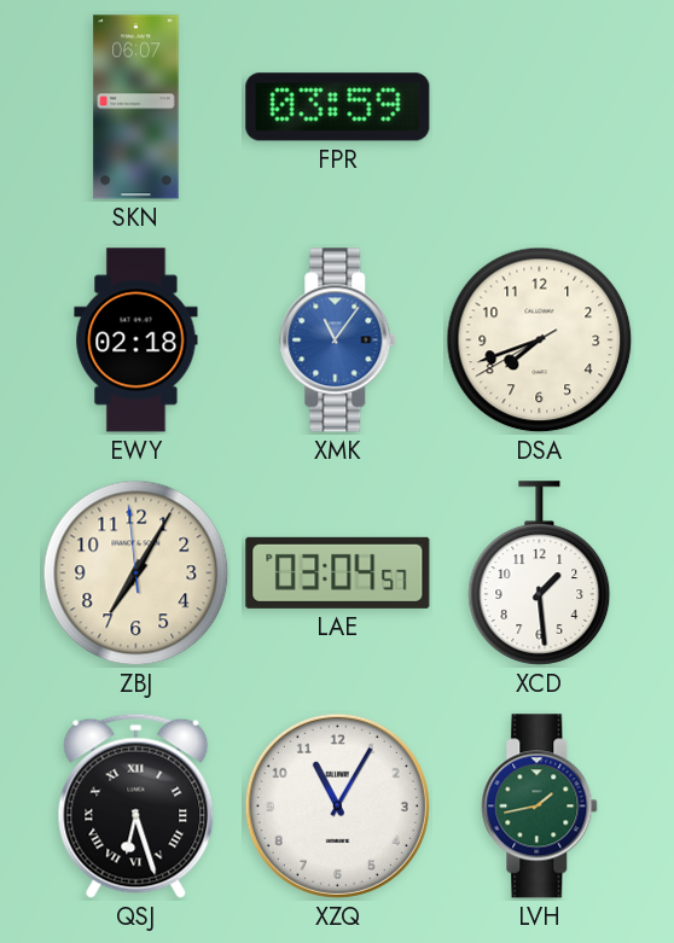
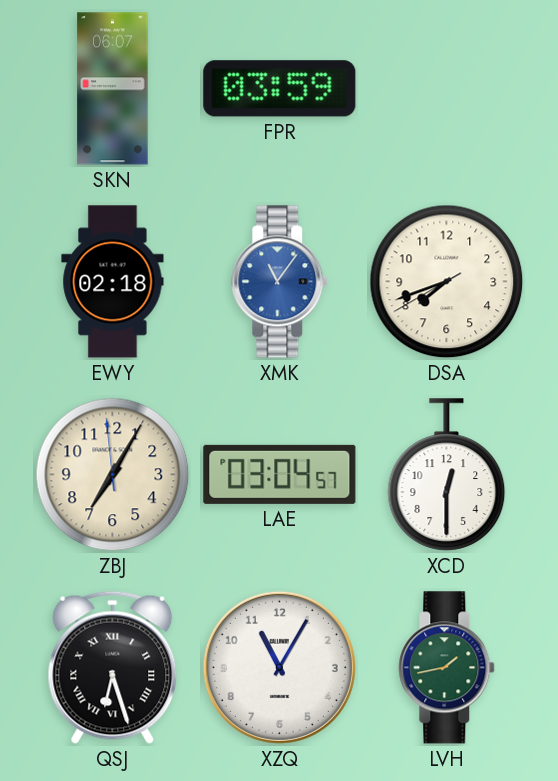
XCD: 1:29 -> 12:30 (447, 475)
